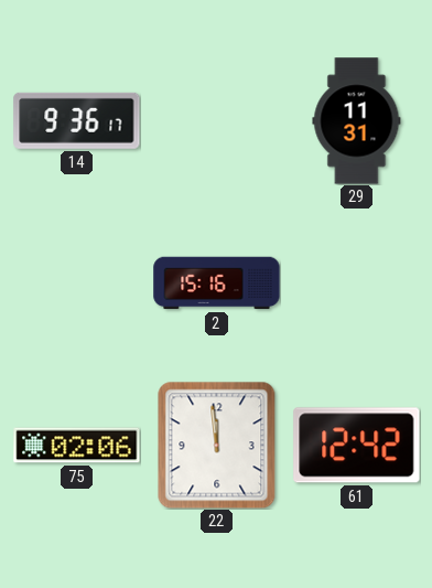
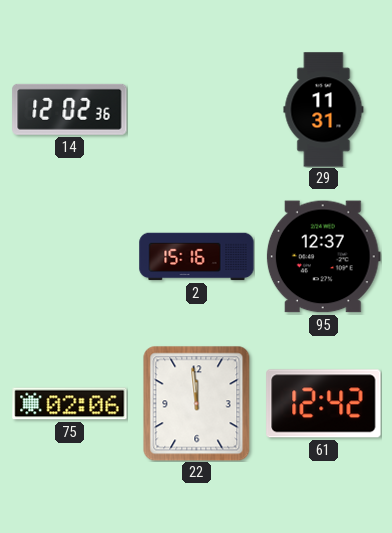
14: 9:36 -> 12:02 (70, 109)
95: none -> 12:37 (323, 257)
